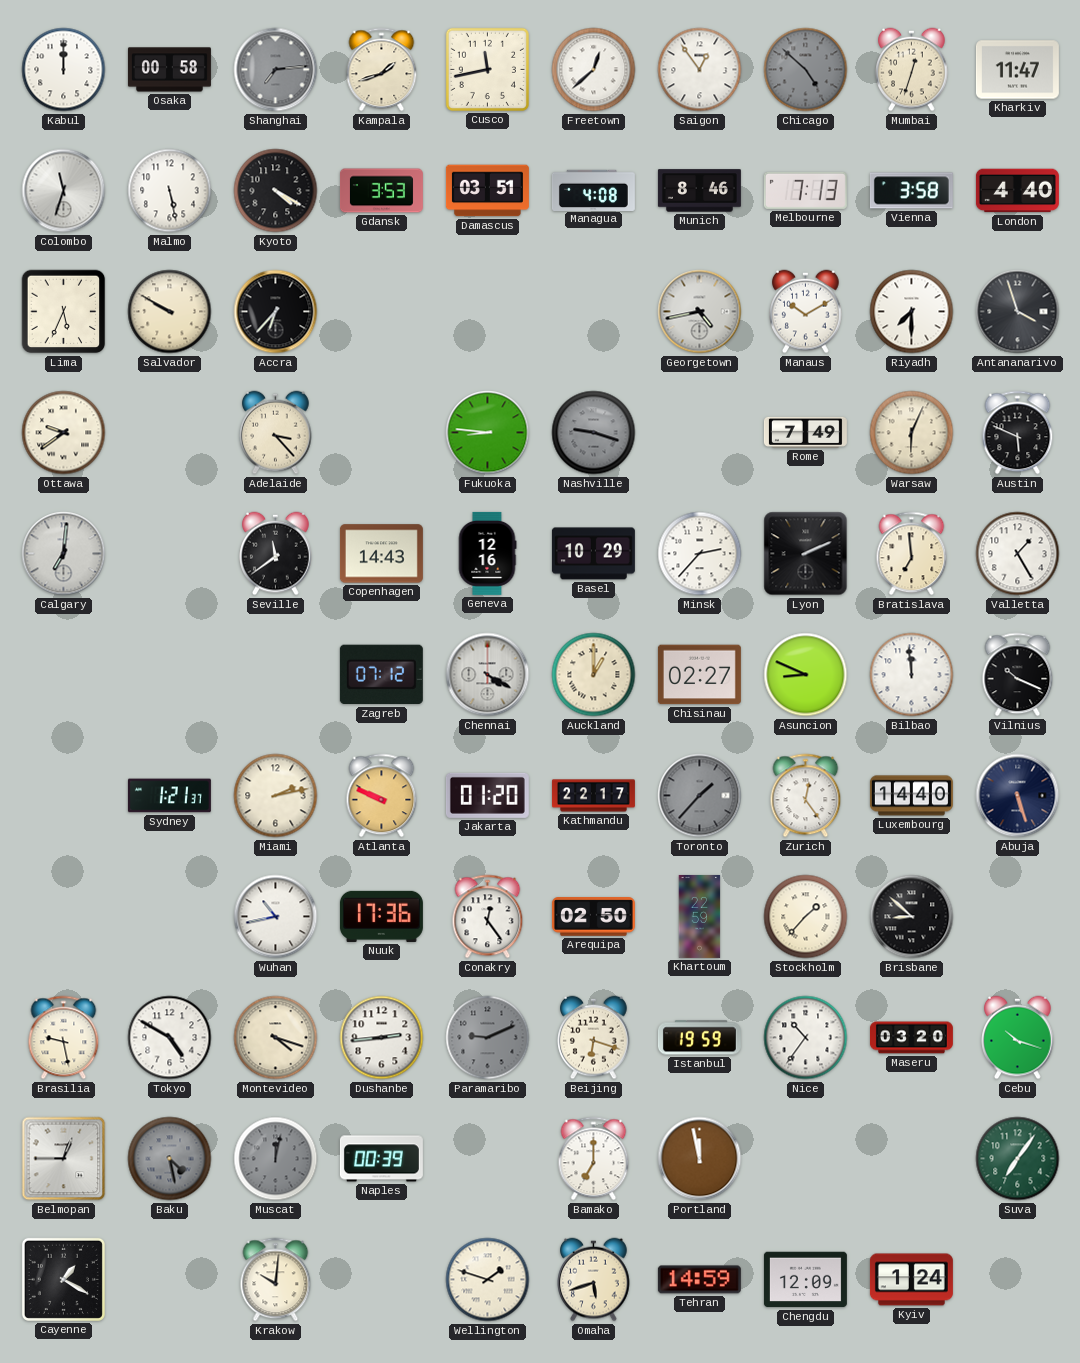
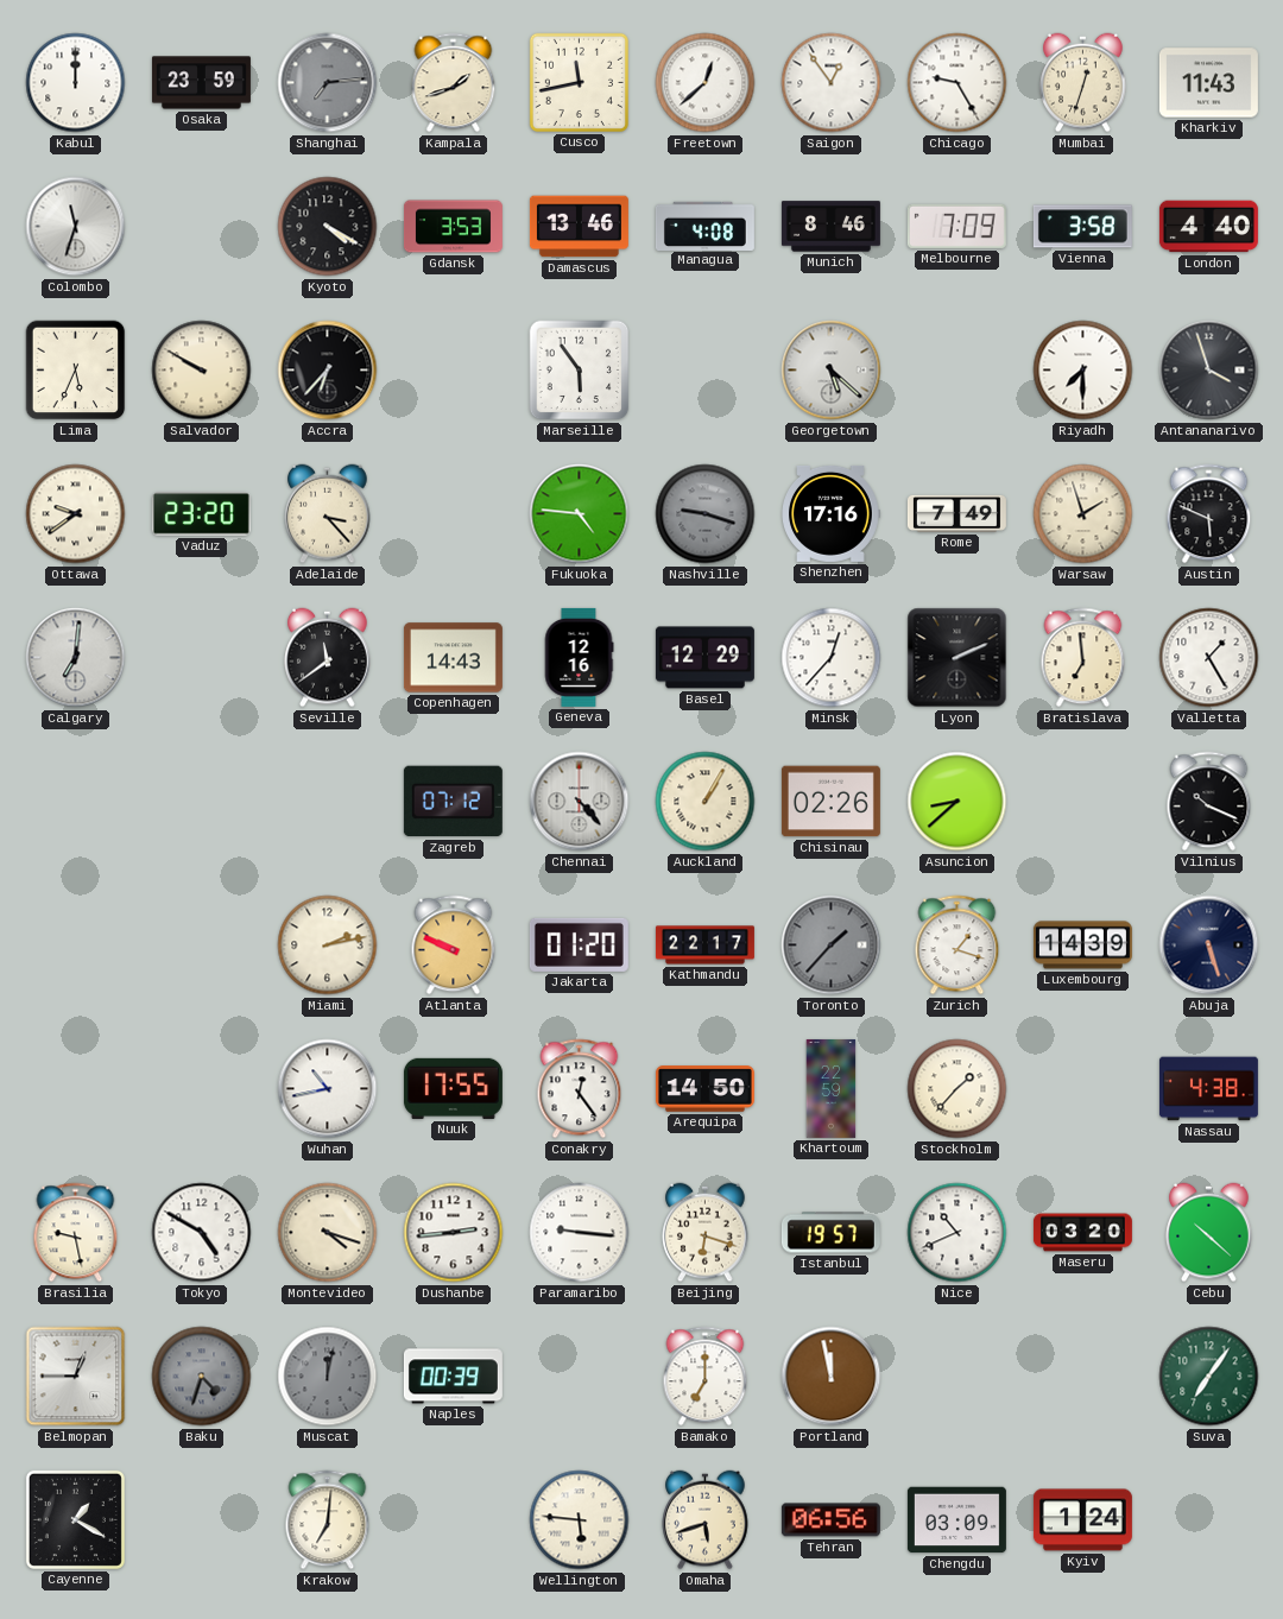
Osaka: 00:58 -> 23:59 (201, 83)
Chicago: 4:52 -> 9:25 (957, 83)
Chicago dial: grey -> white (957, 83)
Kharkiv: 11:47 -> 11:43 (1208, 83)
Malmo: 5:28 -> none (170, 191)
Damascus: 03:51 -> 13:46 (579, 227)
Melbourne: 7:13 -> 7:09 (956, 226)
Marseille: none -> 5:54 (580, 371)
Georgetown: 4:43 -> 5:22 (832, 371)
Manaus: 10:10 -> none (806, 312)
Vaduz: none -> 23:20 (201, 514)
Fukuoka: 8:46 -> 4:46 (580, 514)
Shenzhen: none -> 17:16 (830, 513)
Warsaw: 6:04 -> 1:57 (1083, 514)
Basel: 10:29 -> 12:29 (704, 658)
Minsk: 2:37 -> 12:37 (832, 658)
Chennai: 4:20 -> 4:23 (580, 802)
Auckland: 1:00 -> 1:05 (706, 802)
Chisinau: 02:27 -> 02:26 (830, 802)
Asuncion: 8:49 -> 8:38 (957, 802)
Bilbao: 11:59 -> none (912, 675)
Sydney: 1:21 -> none (169, 796)
Zurich: 12:24 -> 1:18 (957, 946)
Luxembourg: 14:40 -> 14:39 (1082, 946)
Nuuk: 17:36 -> 17:55 (453, 1088)
Arequipa: 02:50 -> 14:50 (704, 1089)
Brisbane: 8:52 -> none (912, 917)
Nassau: none -> 4:38 (1208, 1089)
Paramaribo: 9:11 -> 9:16 (580, 1233)
Paramaribo dial: grey -> white (580, 1233)
Istanbul: 19:59 -> 19:57 (830, 1233)
Nice: 10:36 -> 10:41 (957, 1233)
Cebu: 10:18 -> 10:22 (1209, 1233)
Baku: 4:28 -> 4:33 (202, 1377)
Krakow: 10:01 -> 7:01 (328, 1520)
Wellington: 1:48 -> 5:46 (580, 1520)
Tehran: 14:59 -> 06:56 (830, 1520)
Chengdu: 12:09 -> 03:09 (956, 1520)
